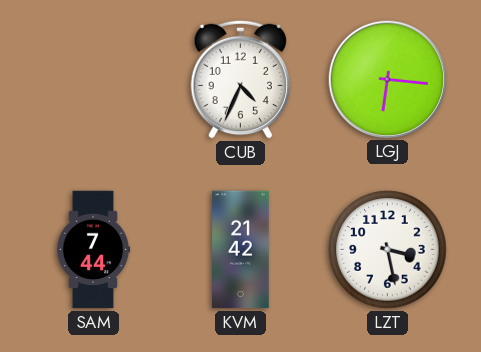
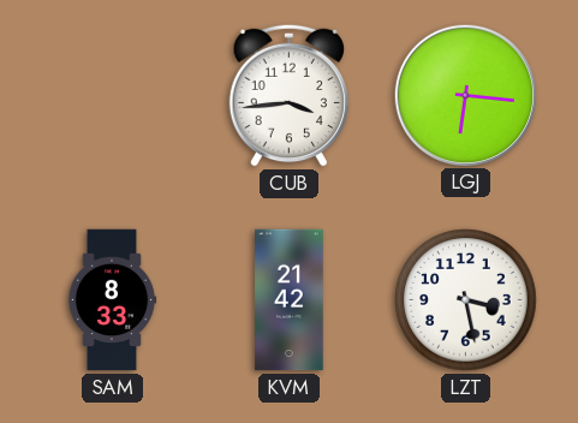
CUB: 4:34 -> 3:44 (288, 95)
SAM: 7:44 -> 8:33 (112, 300)
